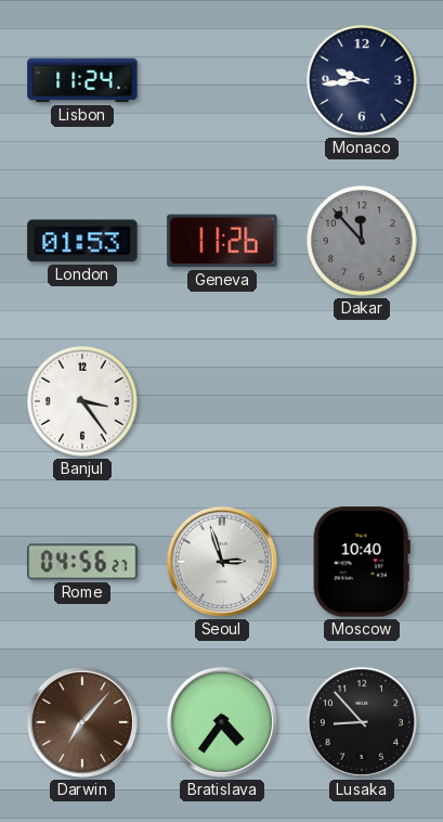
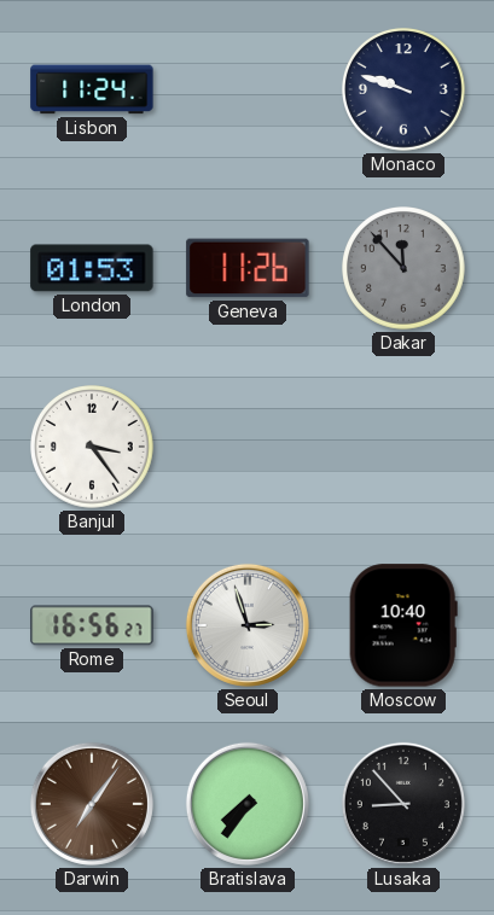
Monaco: 9:44 -> 9:48 (405, 91)
Rome: 04:56 -> 16:56 (92, 625)
Darwin: 7:07 -> 7:06 (92, 804)
Bratislava: 4:36 -> 7:36 (248, 804)
